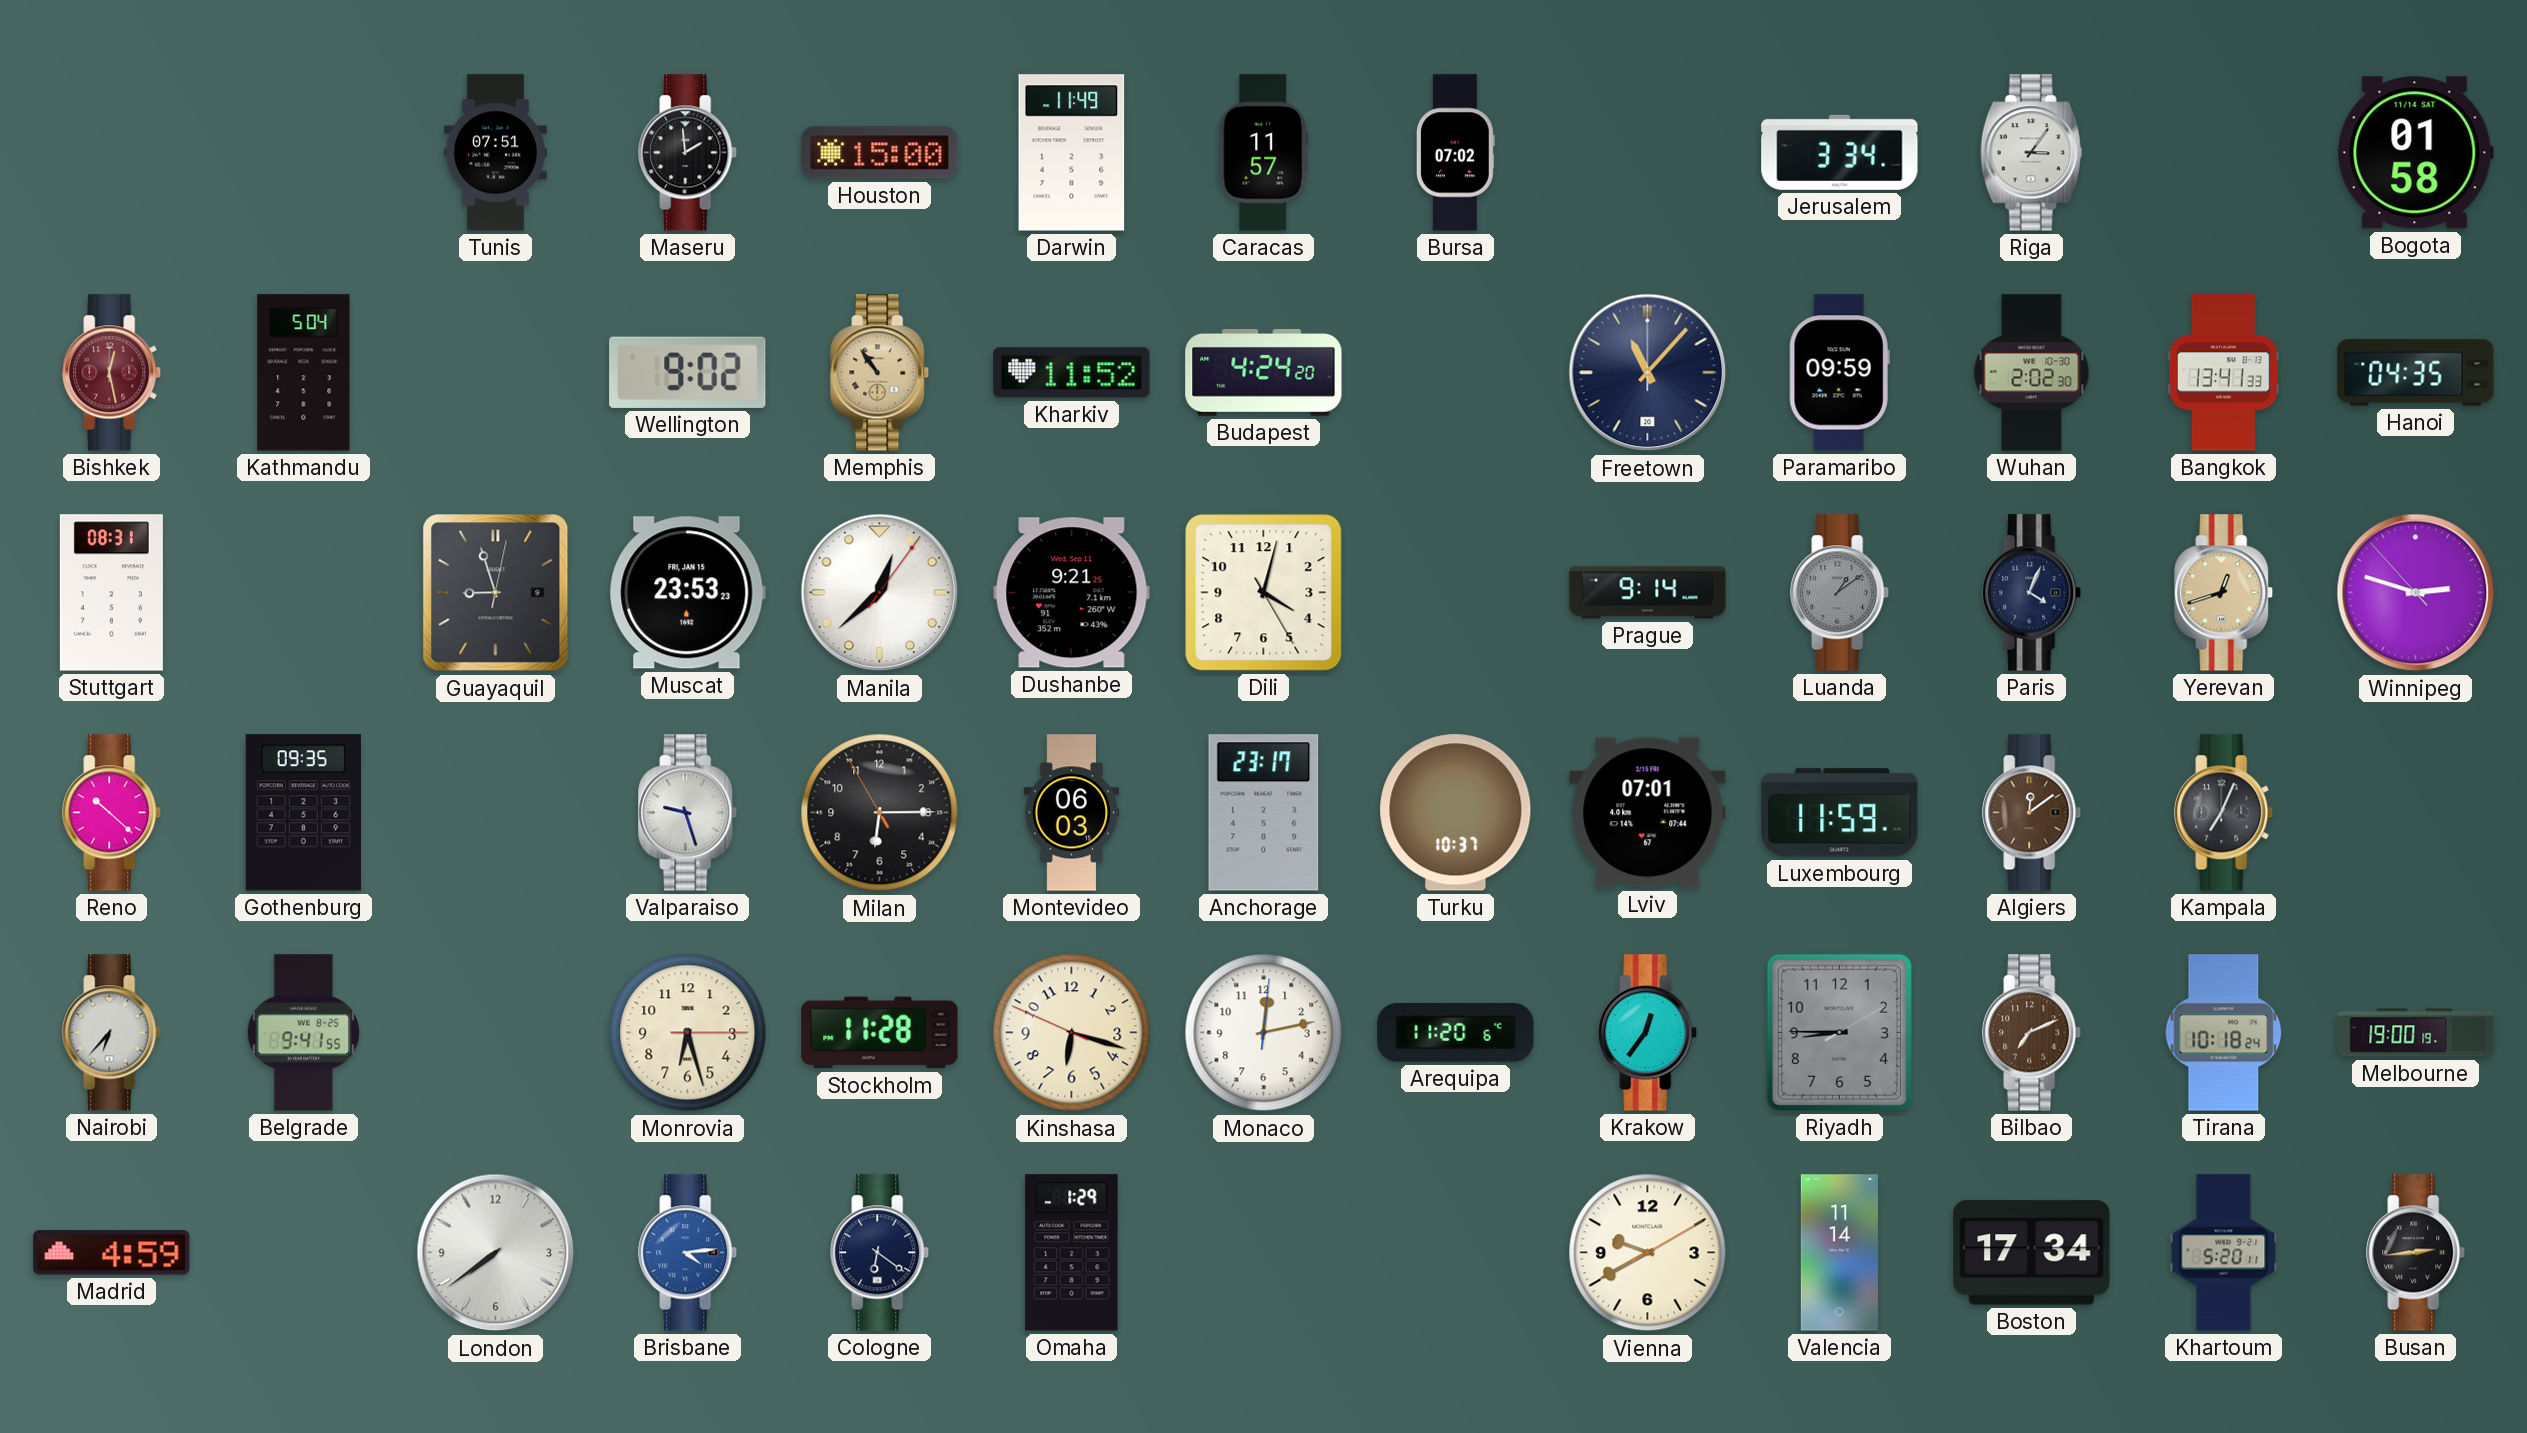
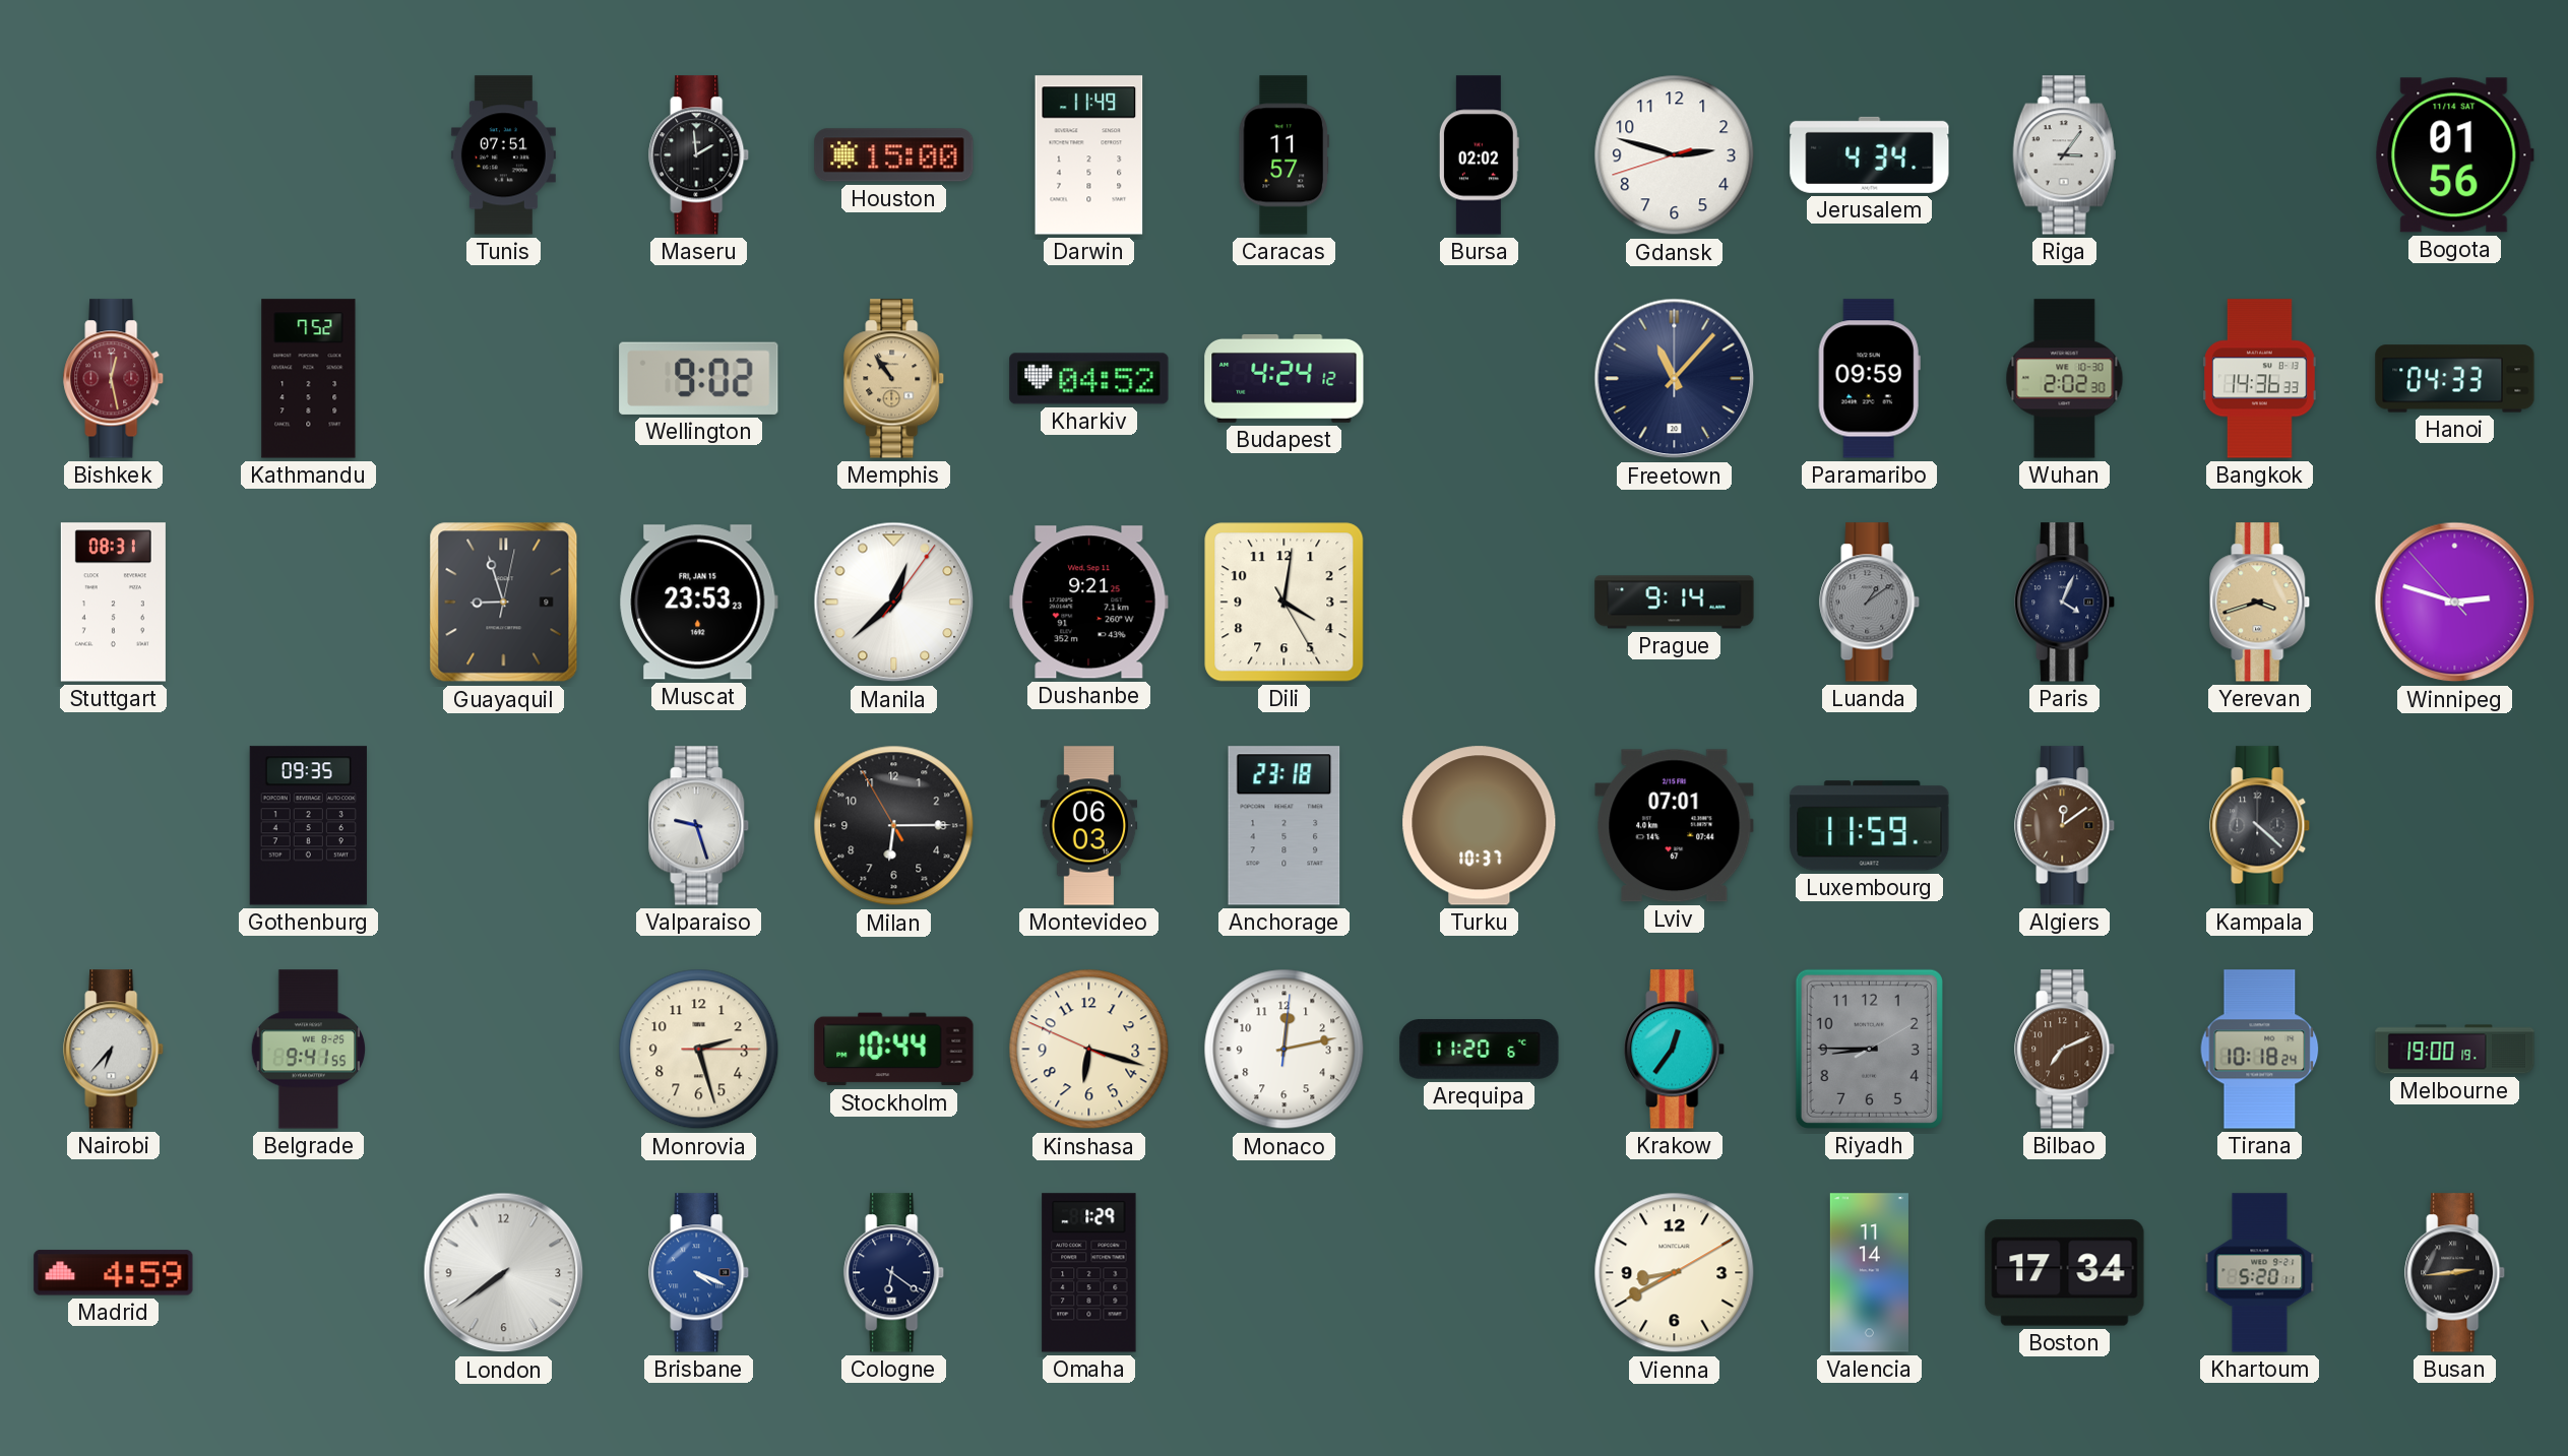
Bursa: 07:02 -> 02:02 (1479, 155)
Gdansk: none -> 2:47 (1675, 155)
Jerusalem: 3:34 -> 4:34 (1870, 154)
Bogota: 01:58 -> 01:56 (2454, 155)
Kathmandu: 5:04 -> 7:52 (309, 379)
Kharkiv: 11:52 -> 04:52 (1089, 379)
Budapest: 4:24:20 -> 4:24:12 (1285, 378)
Bangkok: 13:41 -> 14:36 (2260, 379)
Hanoi: 04:35 -> 04:33 (2455, 379)
Dili: 4:02 -> 4:01 (1285, 603)
Yerevan: 12:42 -> 3:42 (2260, 603)
Reno: 10:22 -> none (112, 813)
Anchorage: 23:17 -> 23:18 (1285, 826)
Kampala: 7:04 -> 4:22 (2260, 826)
Monrovia: 6:27 -> 2:27 (699, 1050)
Stockholm: 11:28 -> 10:44 (894, 1050)
Brisbane: 4:14 -> 4:19 (699, 1273)
Vienna: 9:40 -> 8:40 (1675, 1273)
